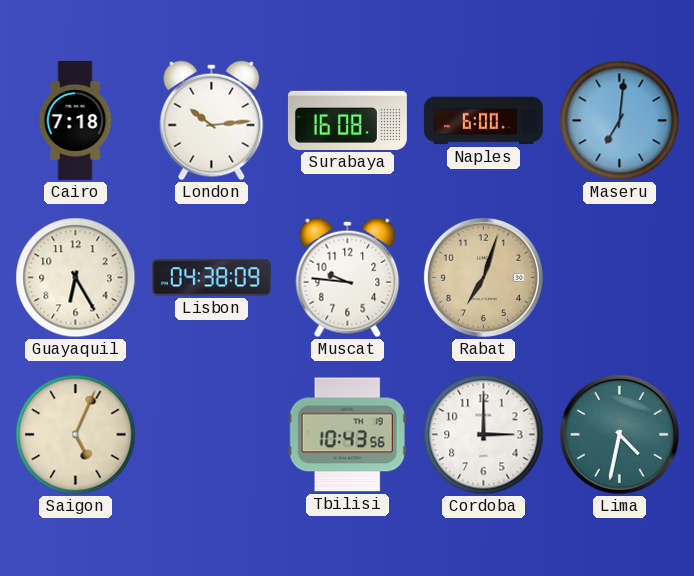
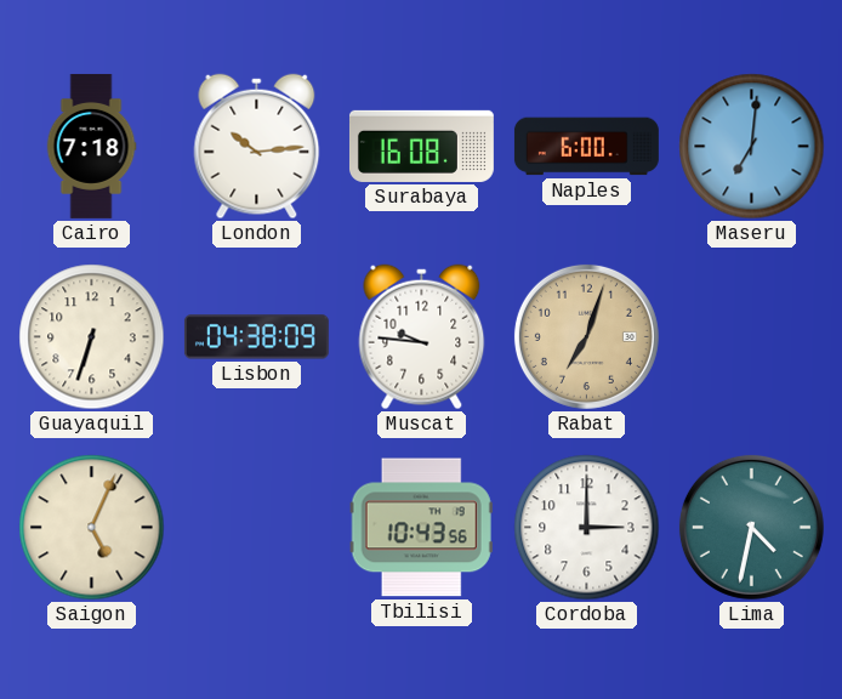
Guayaquil: 6:25 -> 6:33 (92, 337)
